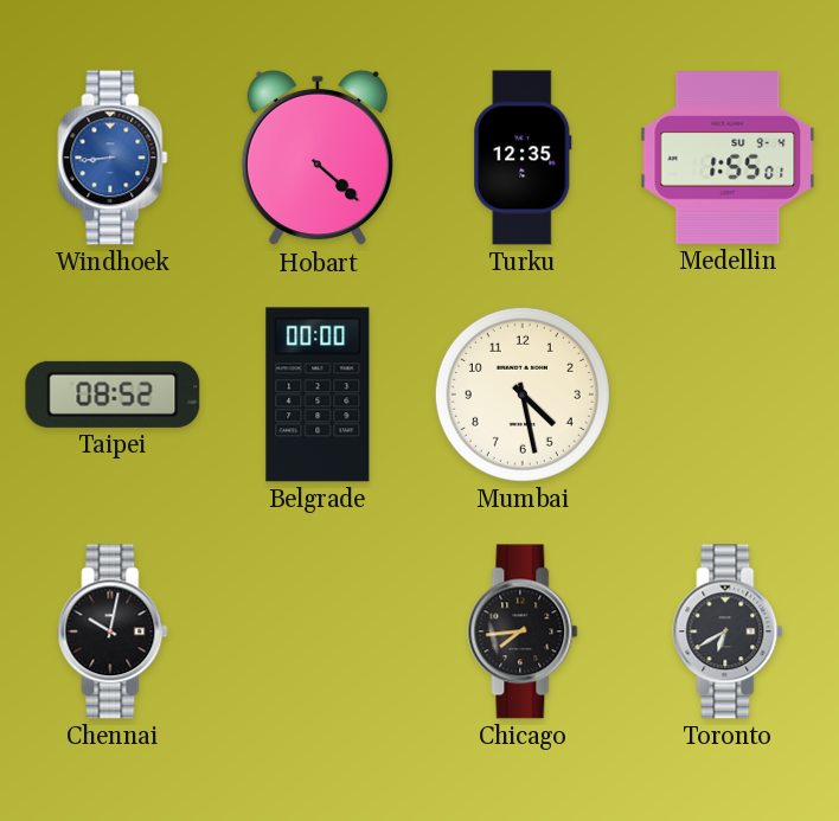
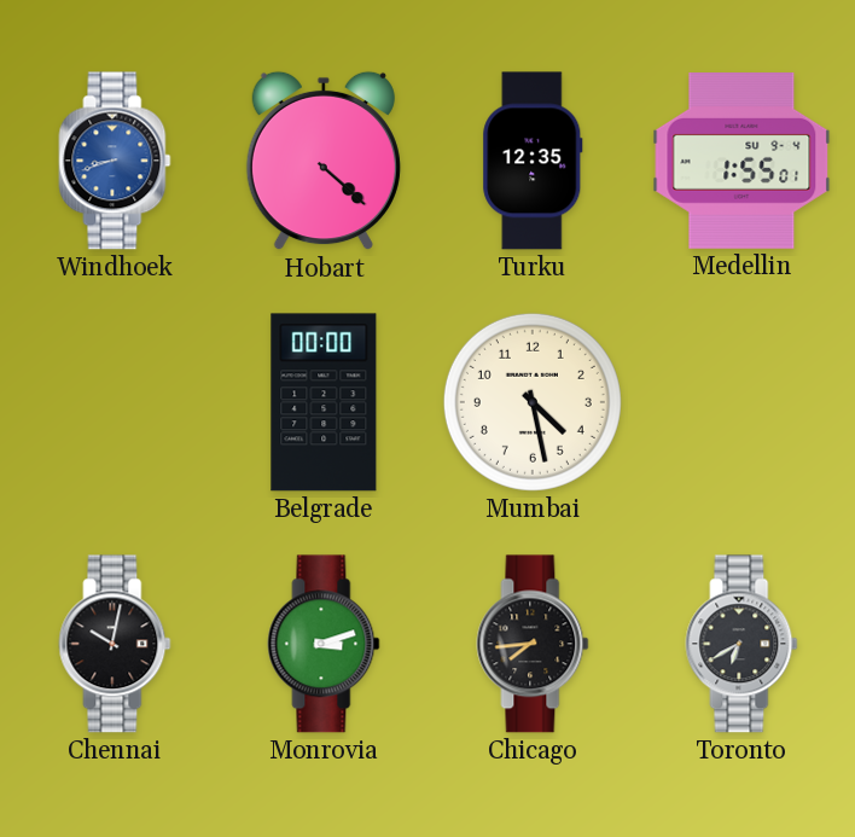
Windhoek: 8:44 -> 8:42 (115, 161)
Taipei: 08:52 -> none (113, 395)
Monrovia: none -> 3:12 (324, 644)
